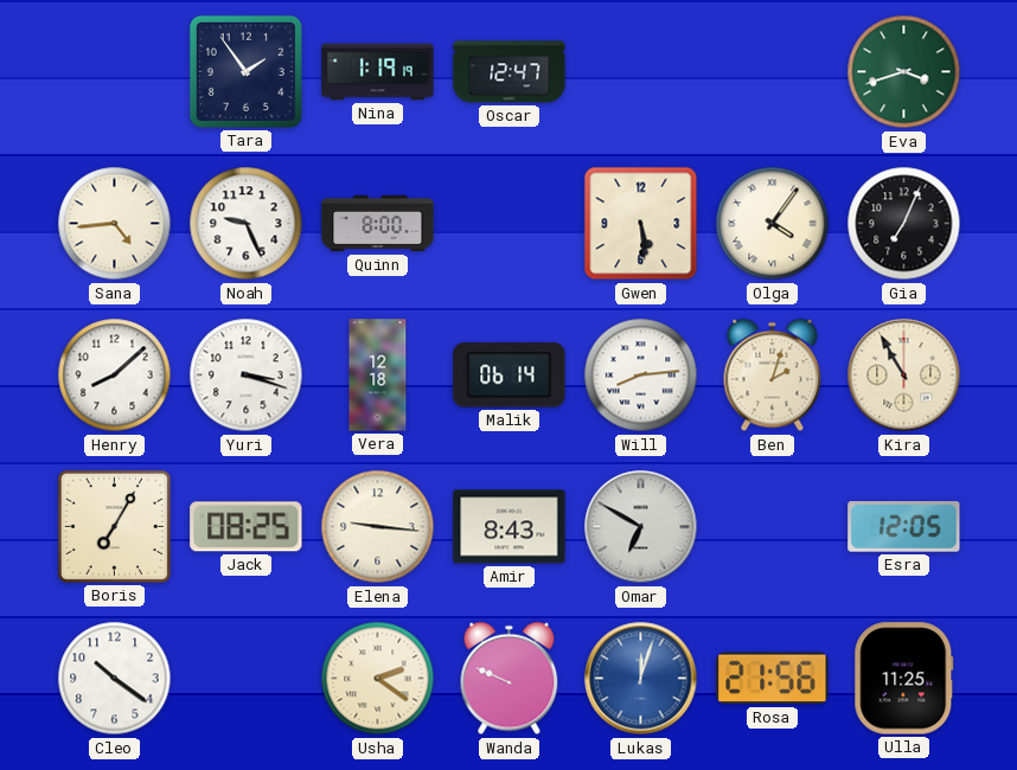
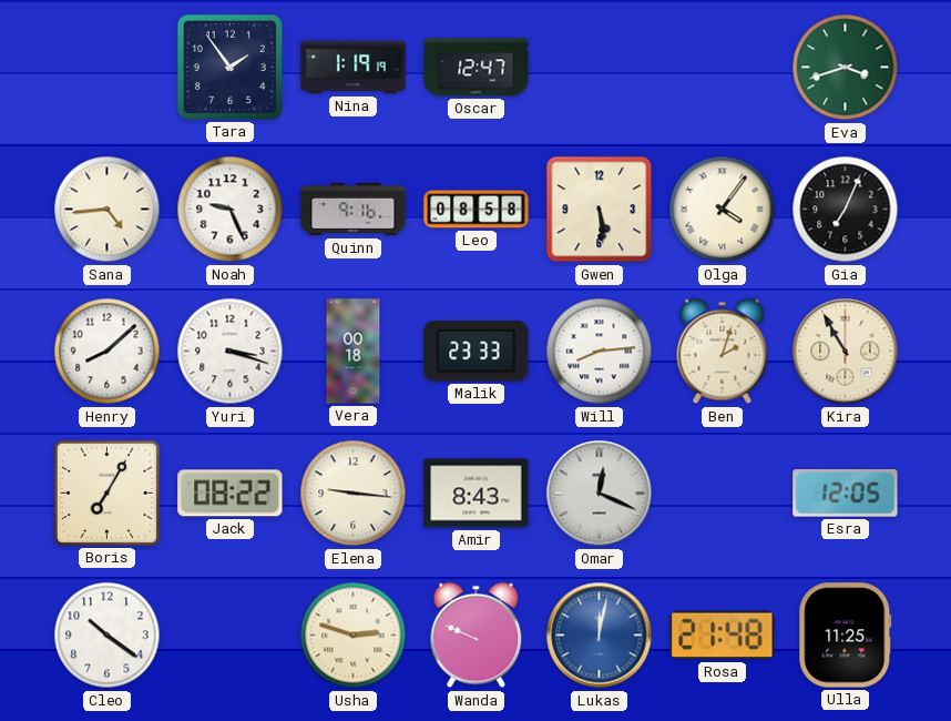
Quinn: 8:00 -> 9:16 (354, 210)
Leo: none -> 08:58 (477, 210)
Vera: 12:18 -> 00:18 (354, 352)
Malik: 06:14 -> 23:33 (477, 352)
Jack: 08:25 -> 08:22 (231, 494)
Omar: 6:50 -> 12:19 (600, 494)
Usha: 2:21 -> 2:48 (354, 636)
Lukas: 12:03 -> 12:02 (600, 636)
Rosa: 21:56 -> 21:48 (723, 636)
